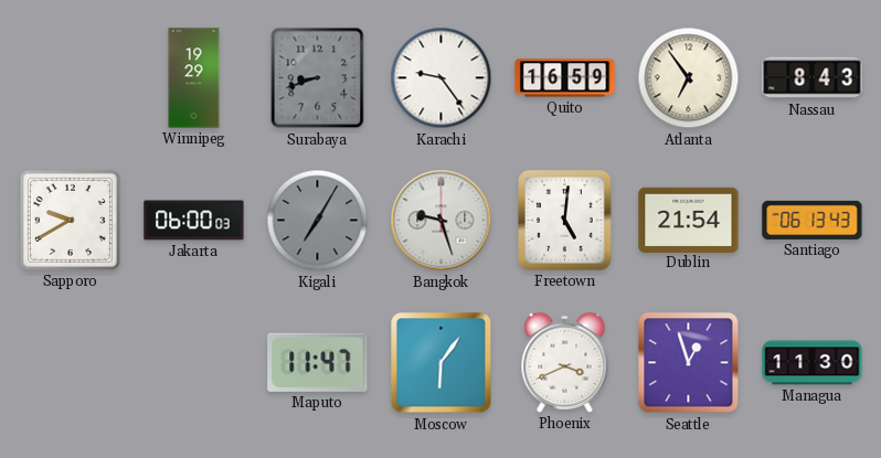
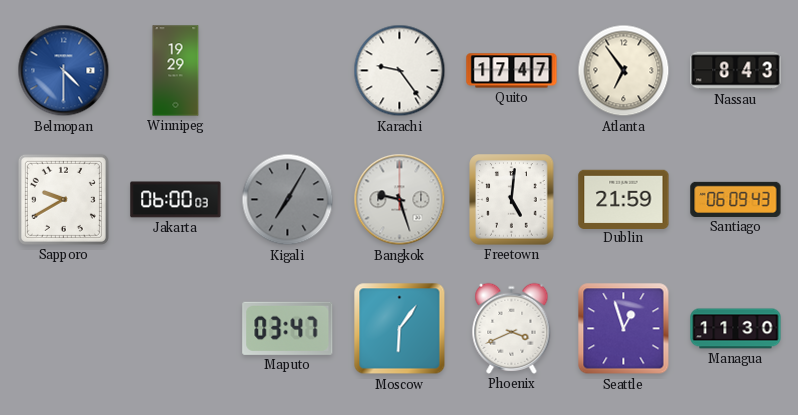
Belmopan: none -> 4:30 (64, 71)
Surabaya: 8:42 -> none (318, 78)
Quito: 16:59 -> 17:47 (512, 71)
Dublin: 21:54 -> 21:59 (624, 199)
Santiago: 06:13 -> 06:09 (736, 199)
Maputo: 11:47 -> 03:47 (288, 328)
